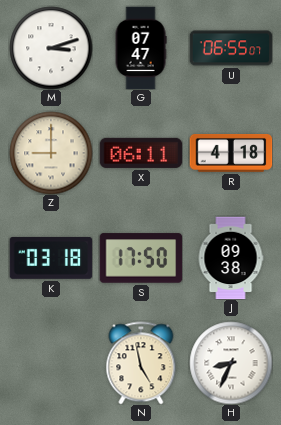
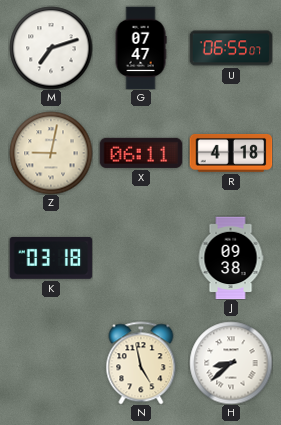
M: 3:12 -> 7:12 (51, 48)
Z: 9:00 -> 9:02 (51, 153)
S: 17:50 -> none (141, 258)
H: 8:34 -> 8:38 (231, 363)
